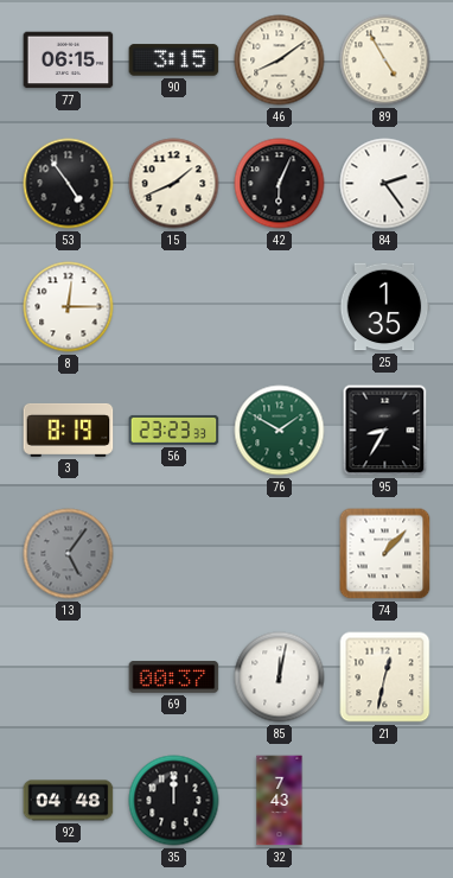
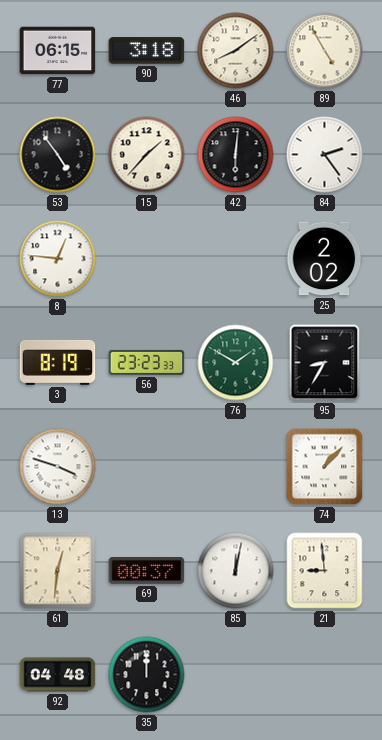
90: 3:15 -> 3:18 (147, 51)
15: 1:41 -> 1:37 (147, 155)
42: 6:04 -> 6:01 (236, 155)
8: 12:15 -> 12:46 (58, 259)
25: 1:35 -> 2:02 (324, 259)
13: 5:06 -> 3:48 (58, 467)
13 dial: grey -> white (58, 467)
61: none -> 12:31 (58, 571)
21: 12:32 -> 8:59 (325, 571)
32: 7:43 -> none (280, 801)
